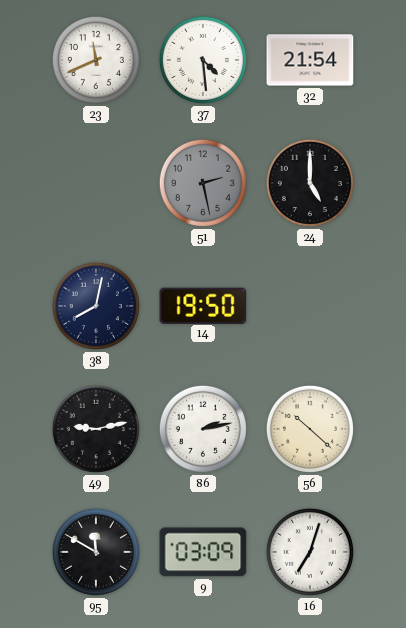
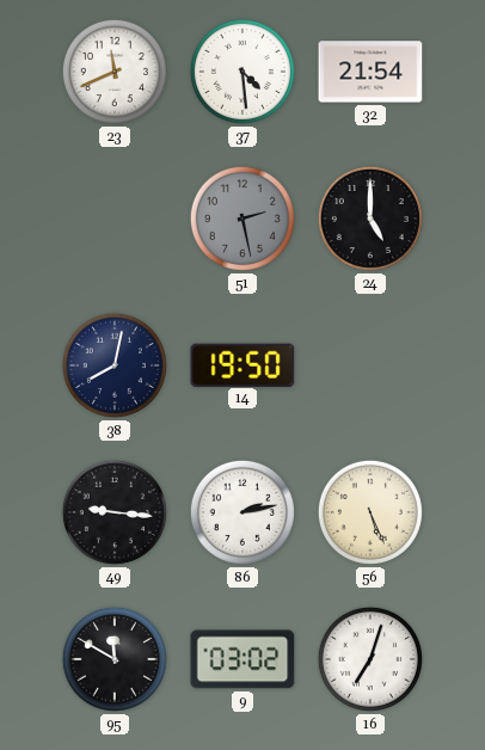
49: 9:13 -> 9:16 (115, 512)
56: 10:22 -> 5:26 (370, 512)
9: 03:09 -> 03:02 (242, 659)
